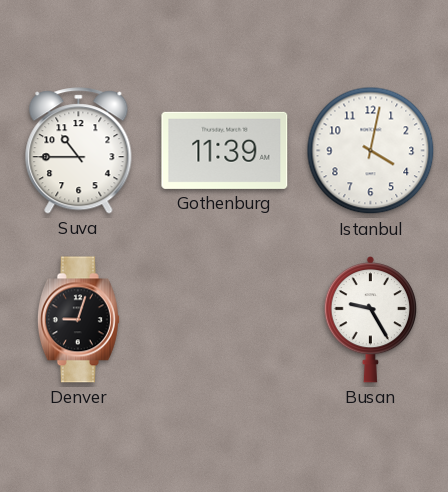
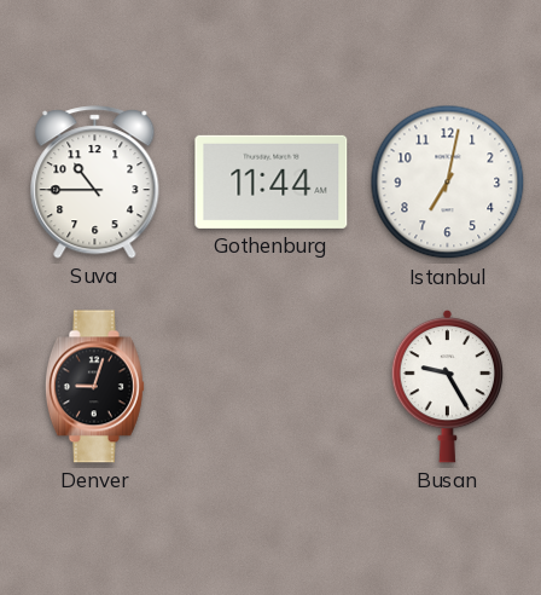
Gothenburg: 11:39 -> 11:44 (272, 181)
Istanbul: 4:02 -> 7:02 (448, 183)
